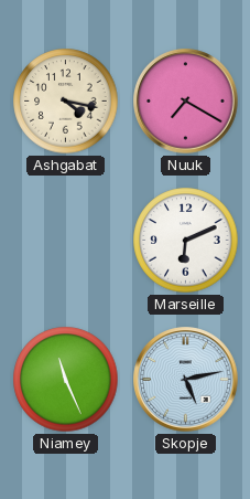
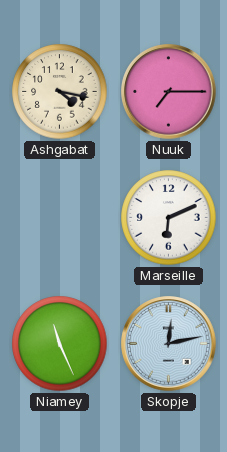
Nuuk: 7:20 -> 7:15 (169, 92)
Skopje: 5:13 -> 12:13 (169, 344)
